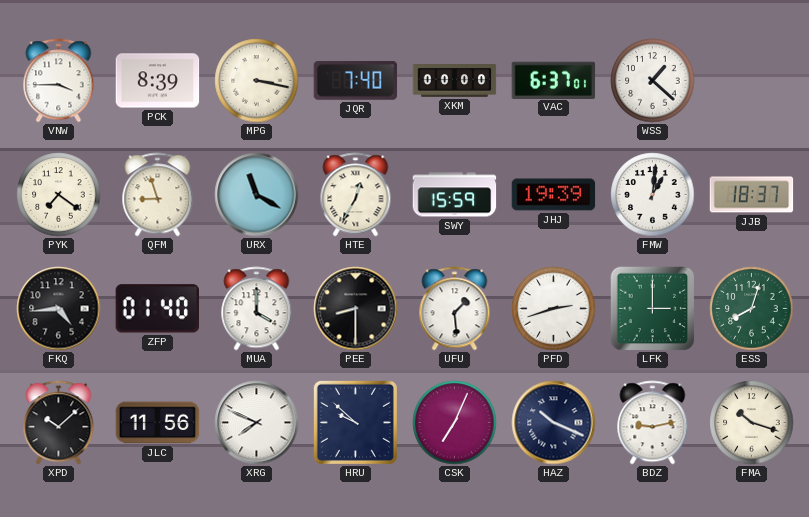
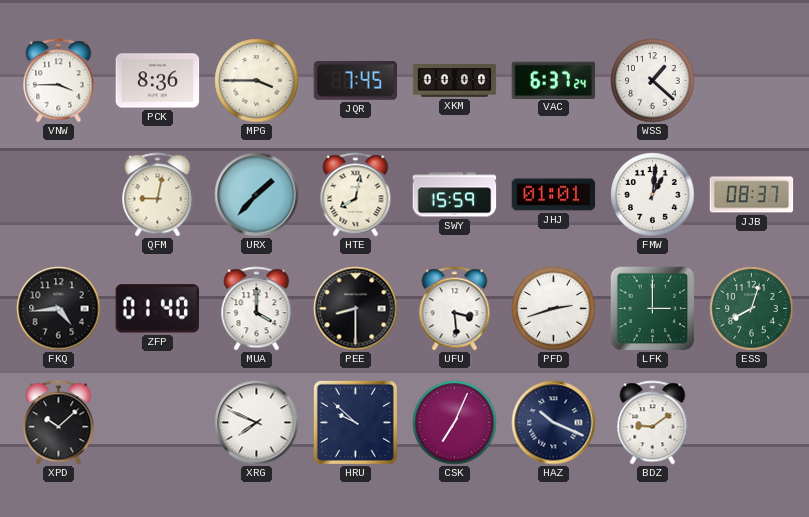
PCK: 8:39 -> 8:36 (158, 81)
MPG: 3:17 -> 3:45 (257, 81)
JQR: 7:40 -> 7:45 (356, 81)
VAC: 6:37:01 -> 6:37:24 (554, 80)
PYK: 7:21 -> none (59, 195)
QFM: 8:57 -> 9:02 (158, 195)
URX: 11:20 -> 1:37 (257, 195)
HTE: 12:35 -> 8:02 (356, 195)
JHJ: 19:39 -> 01:01 (554, 195)
JJB: 18:37 -> 08:37 (752, 195)
UFU: 1:29 -> 3:29 (455, 309)
JLC: 11:56 -> none (158, 423)
BDZ: 9:13 -> 9:09 (653, 423)
FMA: 10:18 -> none (752, 423)
